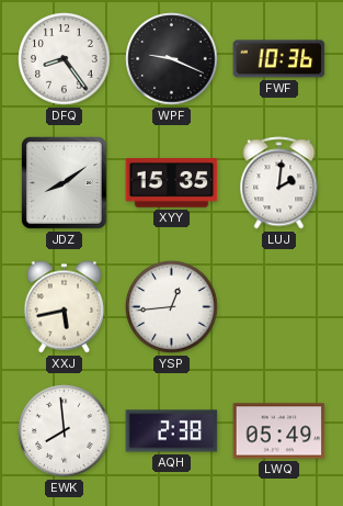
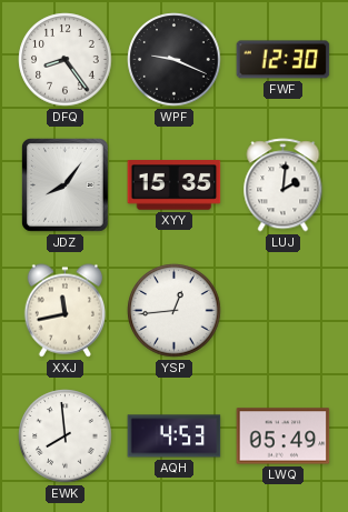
FWF: 10:36 -> 12:30 (284, 60)
JDZ: 8:09 -> 8:06 (66, 185)
XXJ: 5:43 -> 11:43 (64, 311)
AQH: 2:38 -> 4:53 (175, 436)
